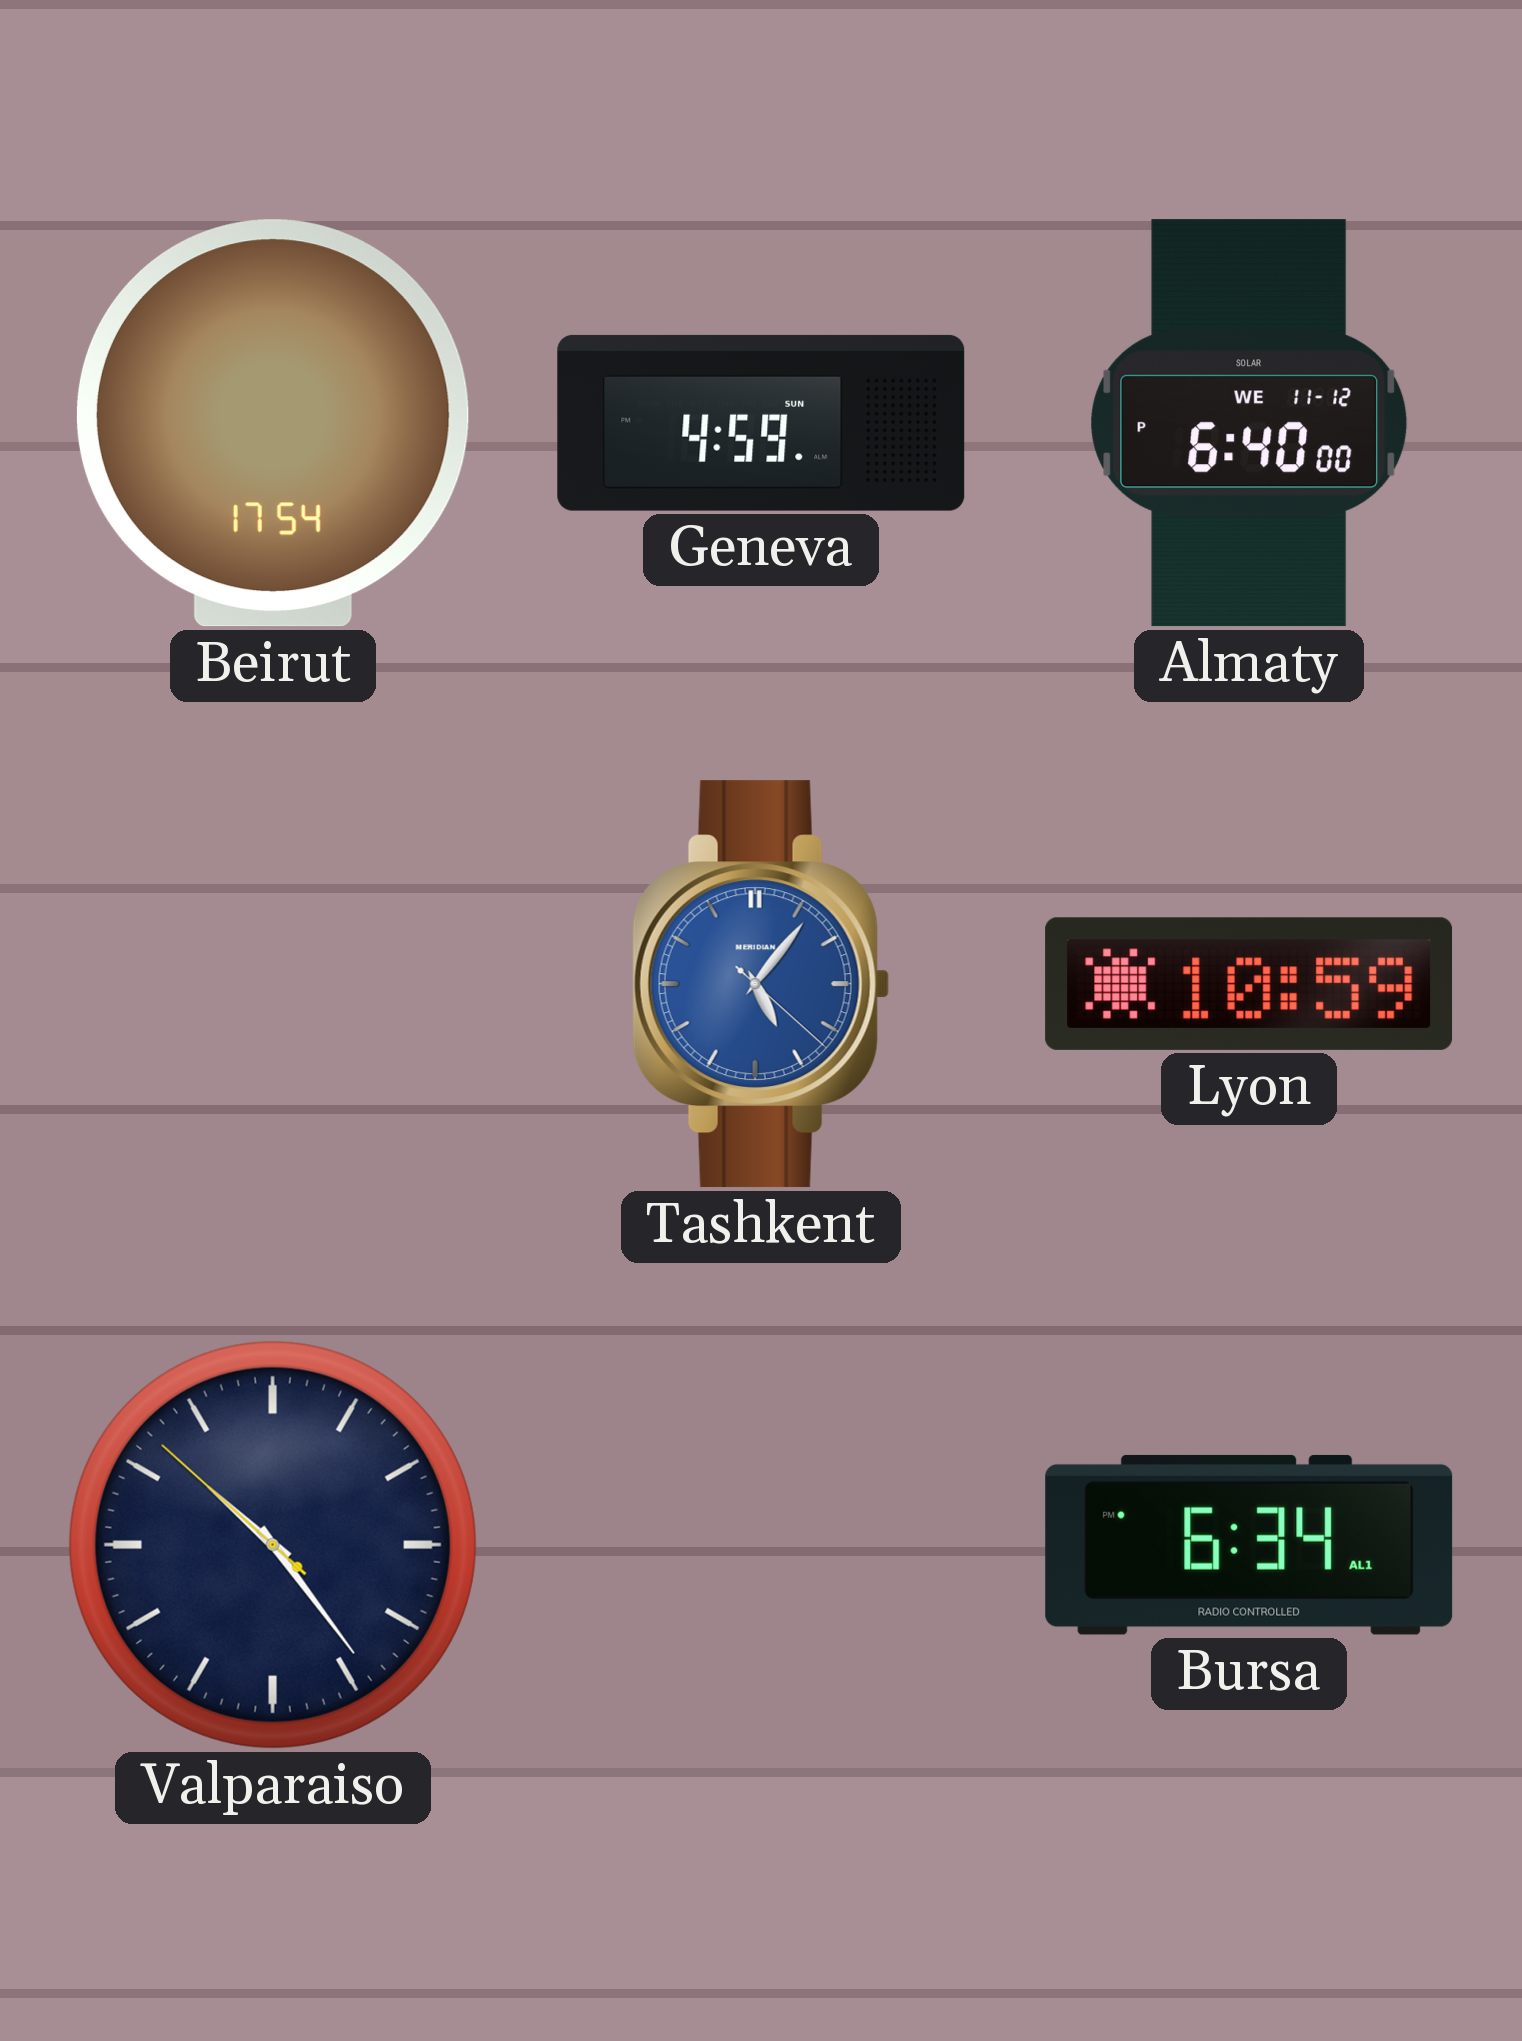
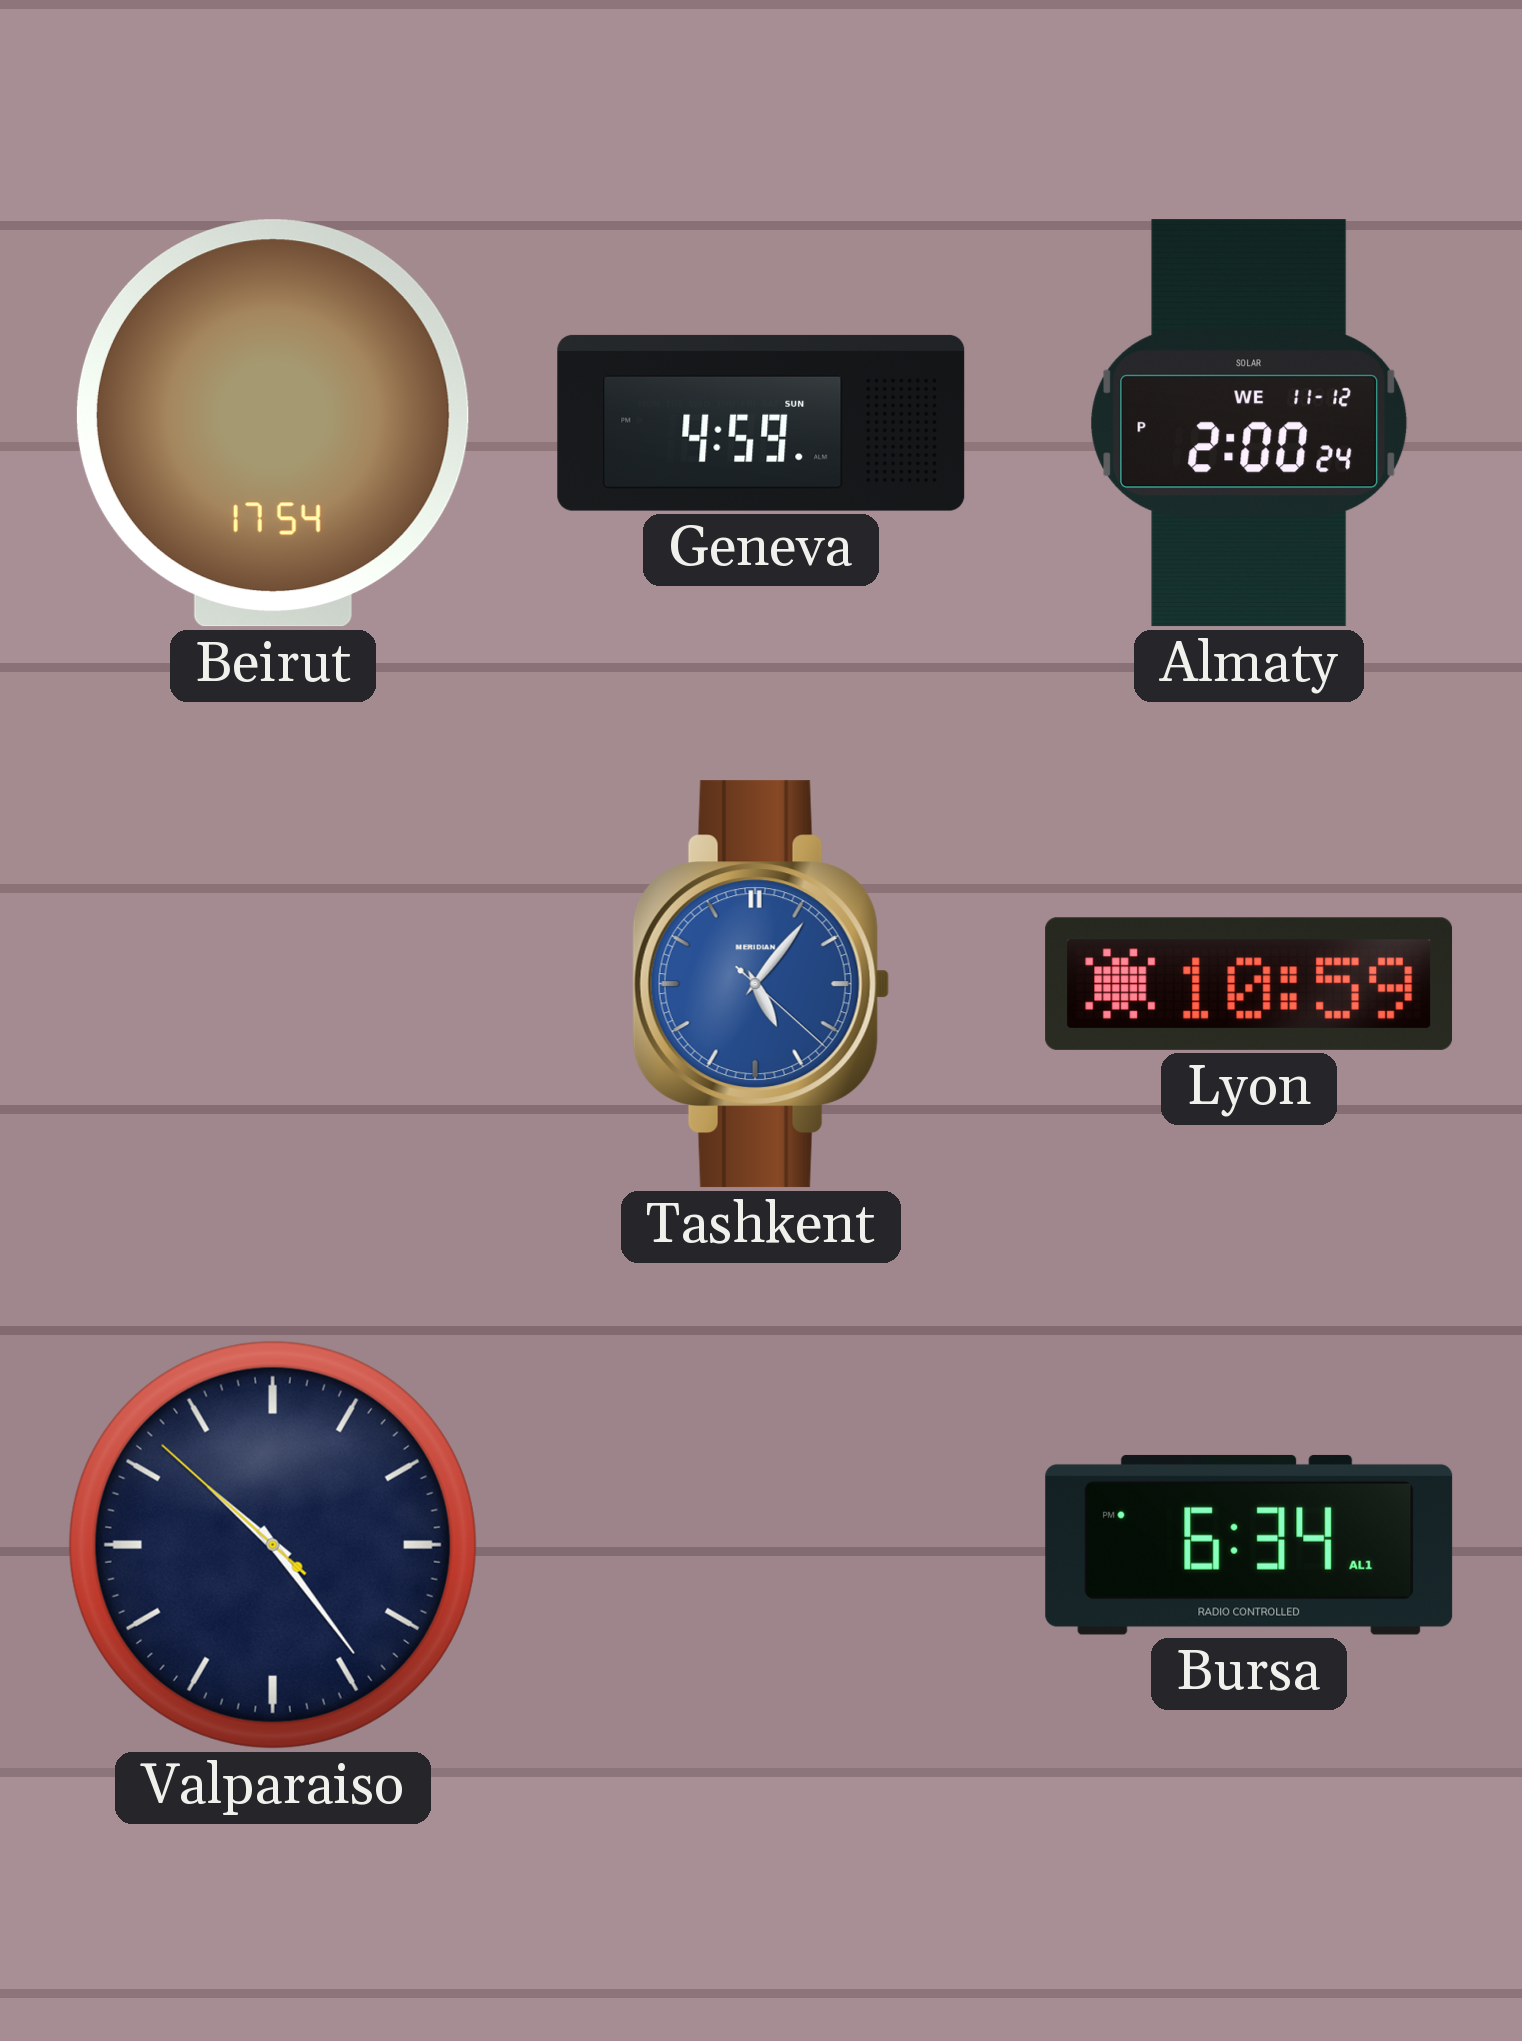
Almaty: 6:40 -> 2:00 (1249, 423)
